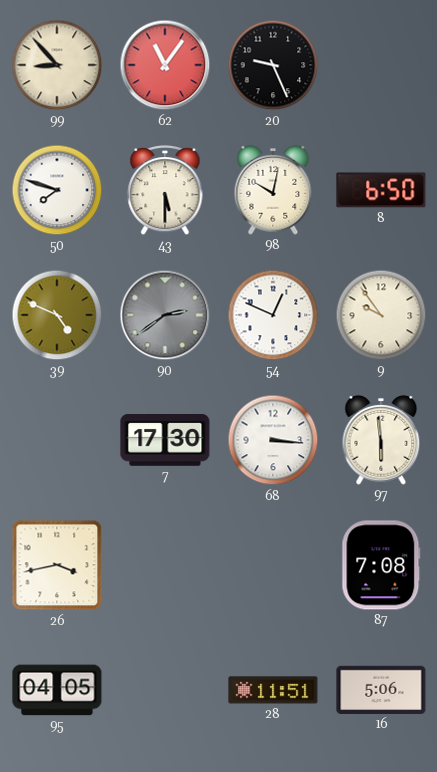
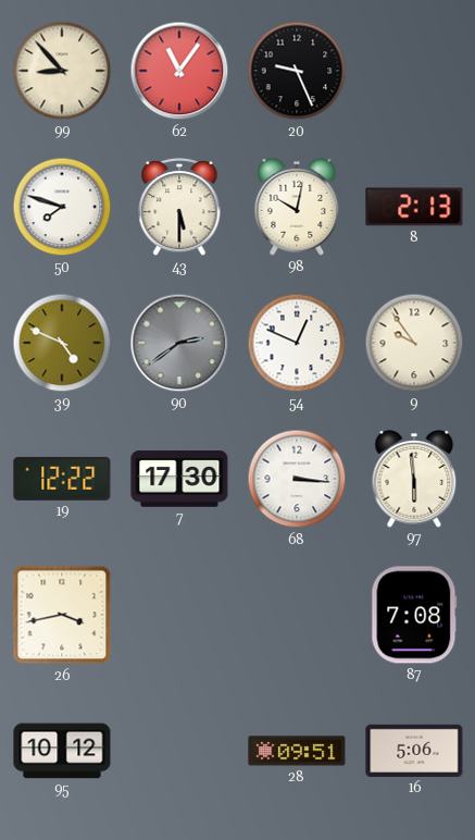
8: 6:50 -> 2:13 (414, 207)
19: none -> 12:22 (62, 479)
95: 04:05 -> 10:12 (62, 751)
28: 11:51 -> 09:51 (297, 751)
